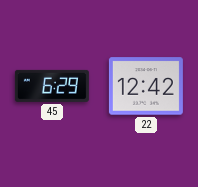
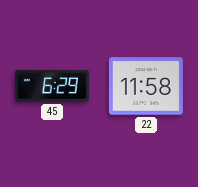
22: 12:42 -> 11:58 (146, 86)
